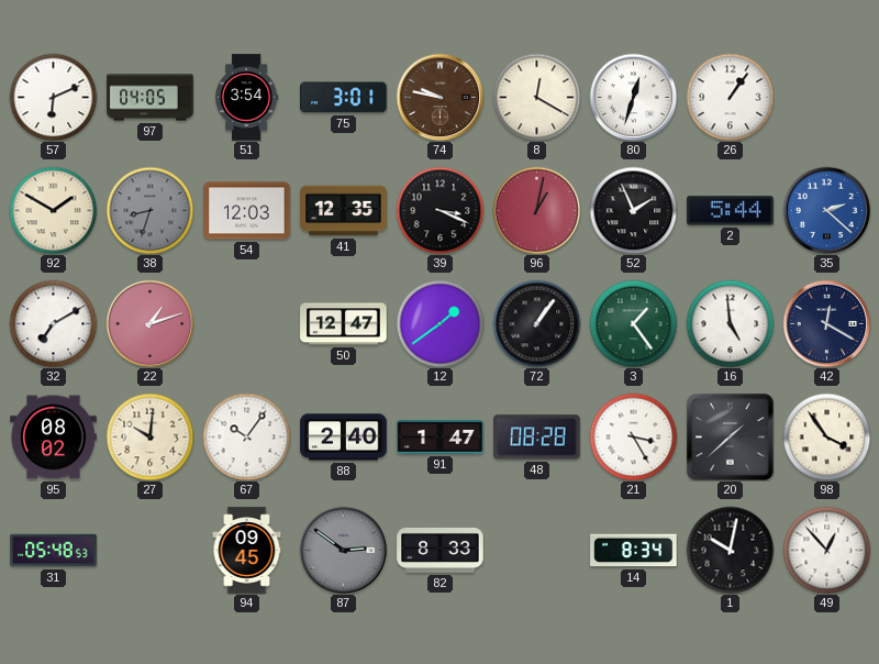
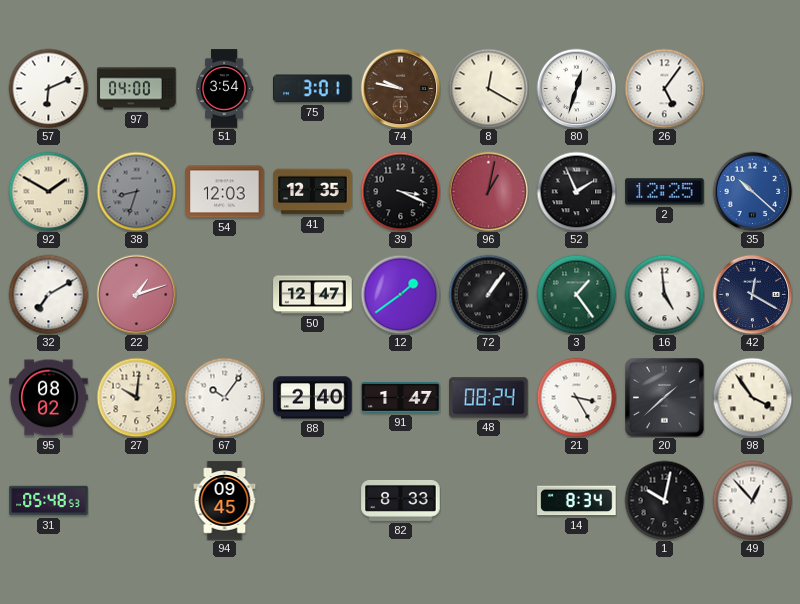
97: 04:05 -> 04:00 (137, 89)
26: 1:06 -> 5:06 (664, 88)
2: 5:44 -> 12:25 (665, 192)
35: 2:22 -> 10:22 (752, 191)
48: 08:28 -> 08:24 (489, 398)
87: 2:51 -> none (343, 550)
